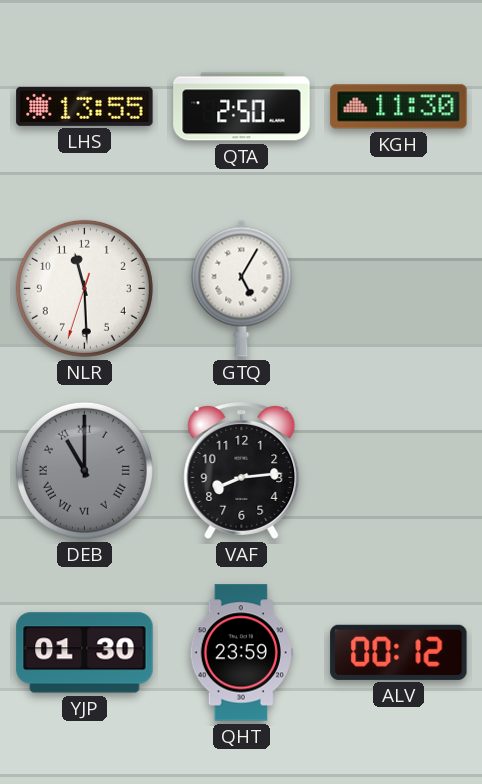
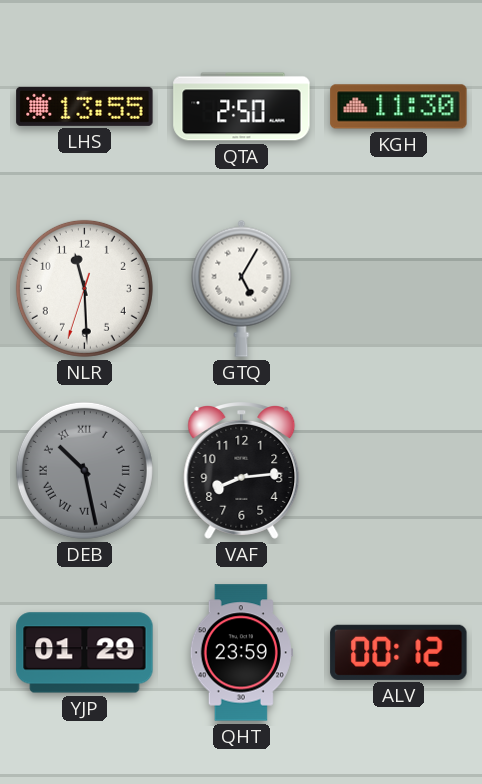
DEB: 11:00 -> 10:28 (84, 470)
YJP: 01:30 -> 01:29 (85, 653)
